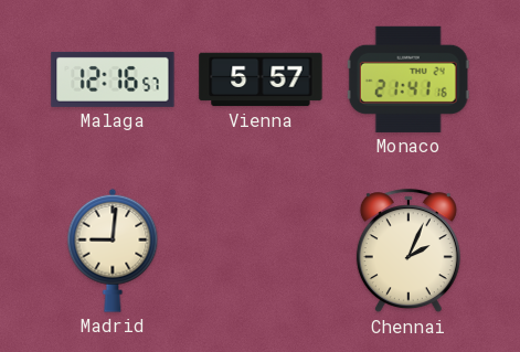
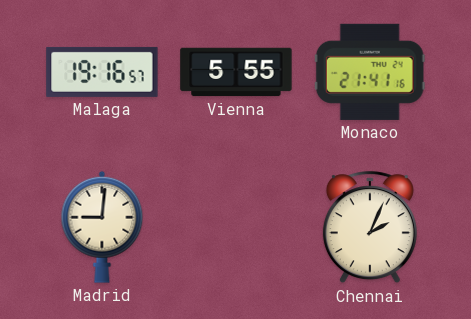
Malaga: 12:16 -> 19:16 (102, 72)
Vienna: 5:57 -> 5:55 (236, 72)
